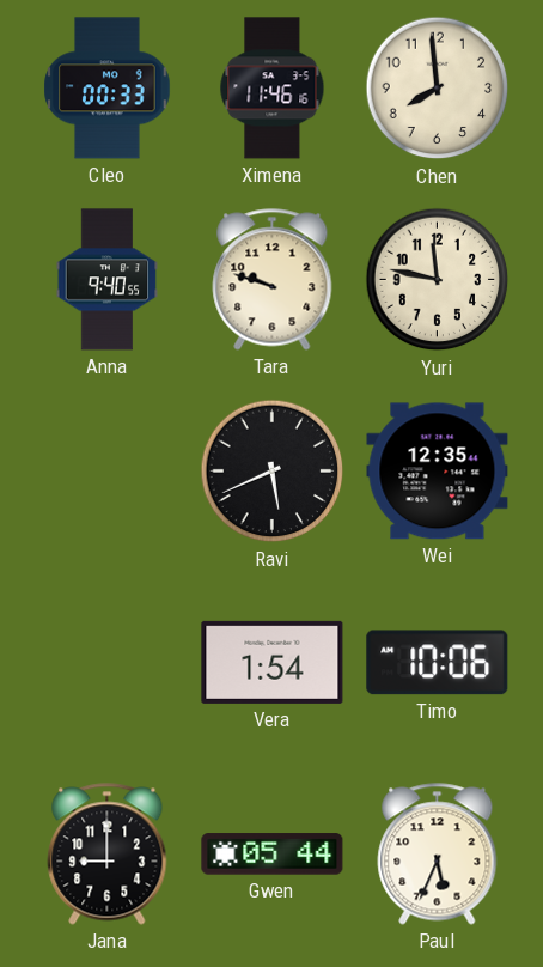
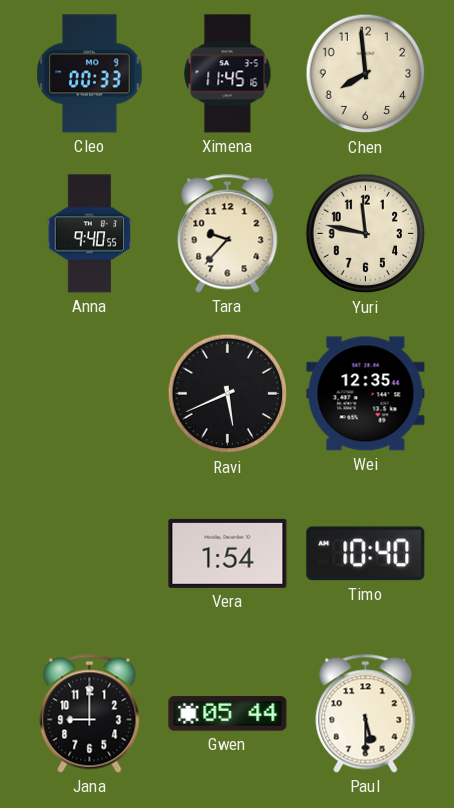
Ximena: 11:46 -> 11:45 (228, 74)
Tara: 9:48 -> 9:37 (228, 234)
Timo: 10:06 -> 10:40 (366, 554)
Paul: 5:34 -> 5:30 (366, 714)
